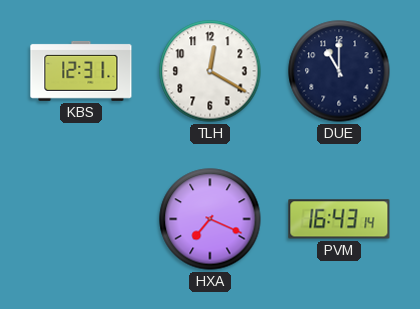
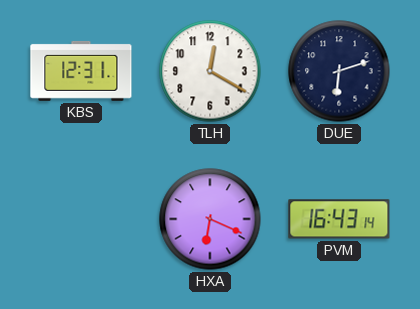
DUE: 11:00 -> 6:12 (339, 71)
HXA: 7:19 -> 6:19 (210, 219)
